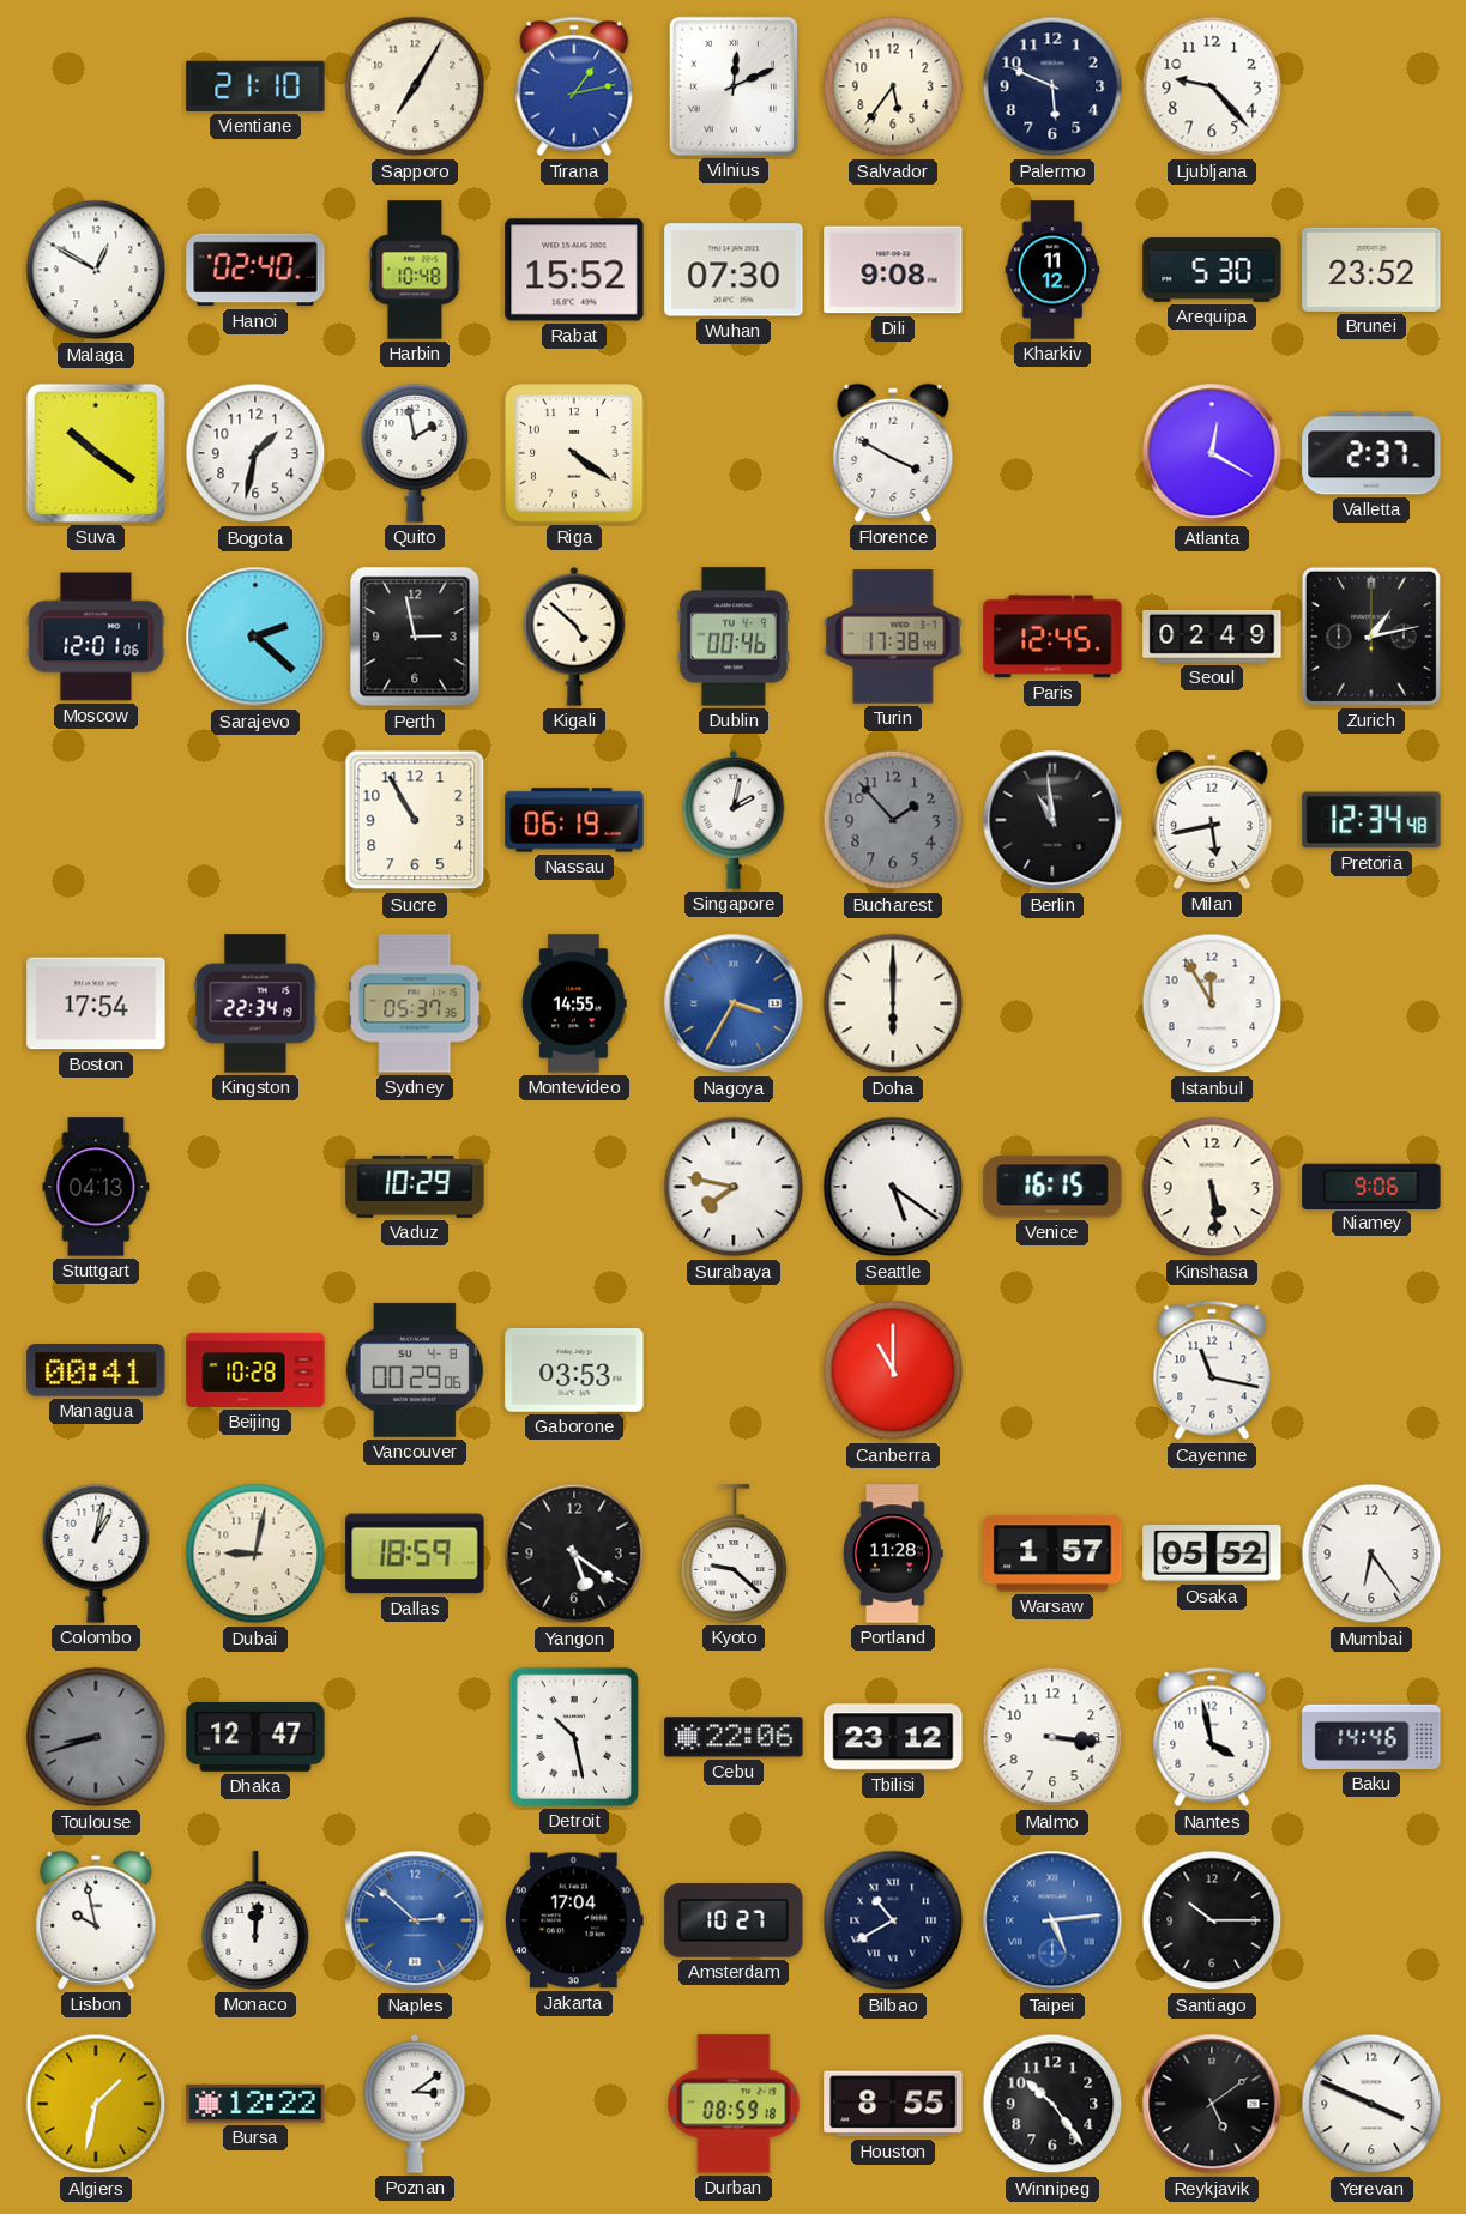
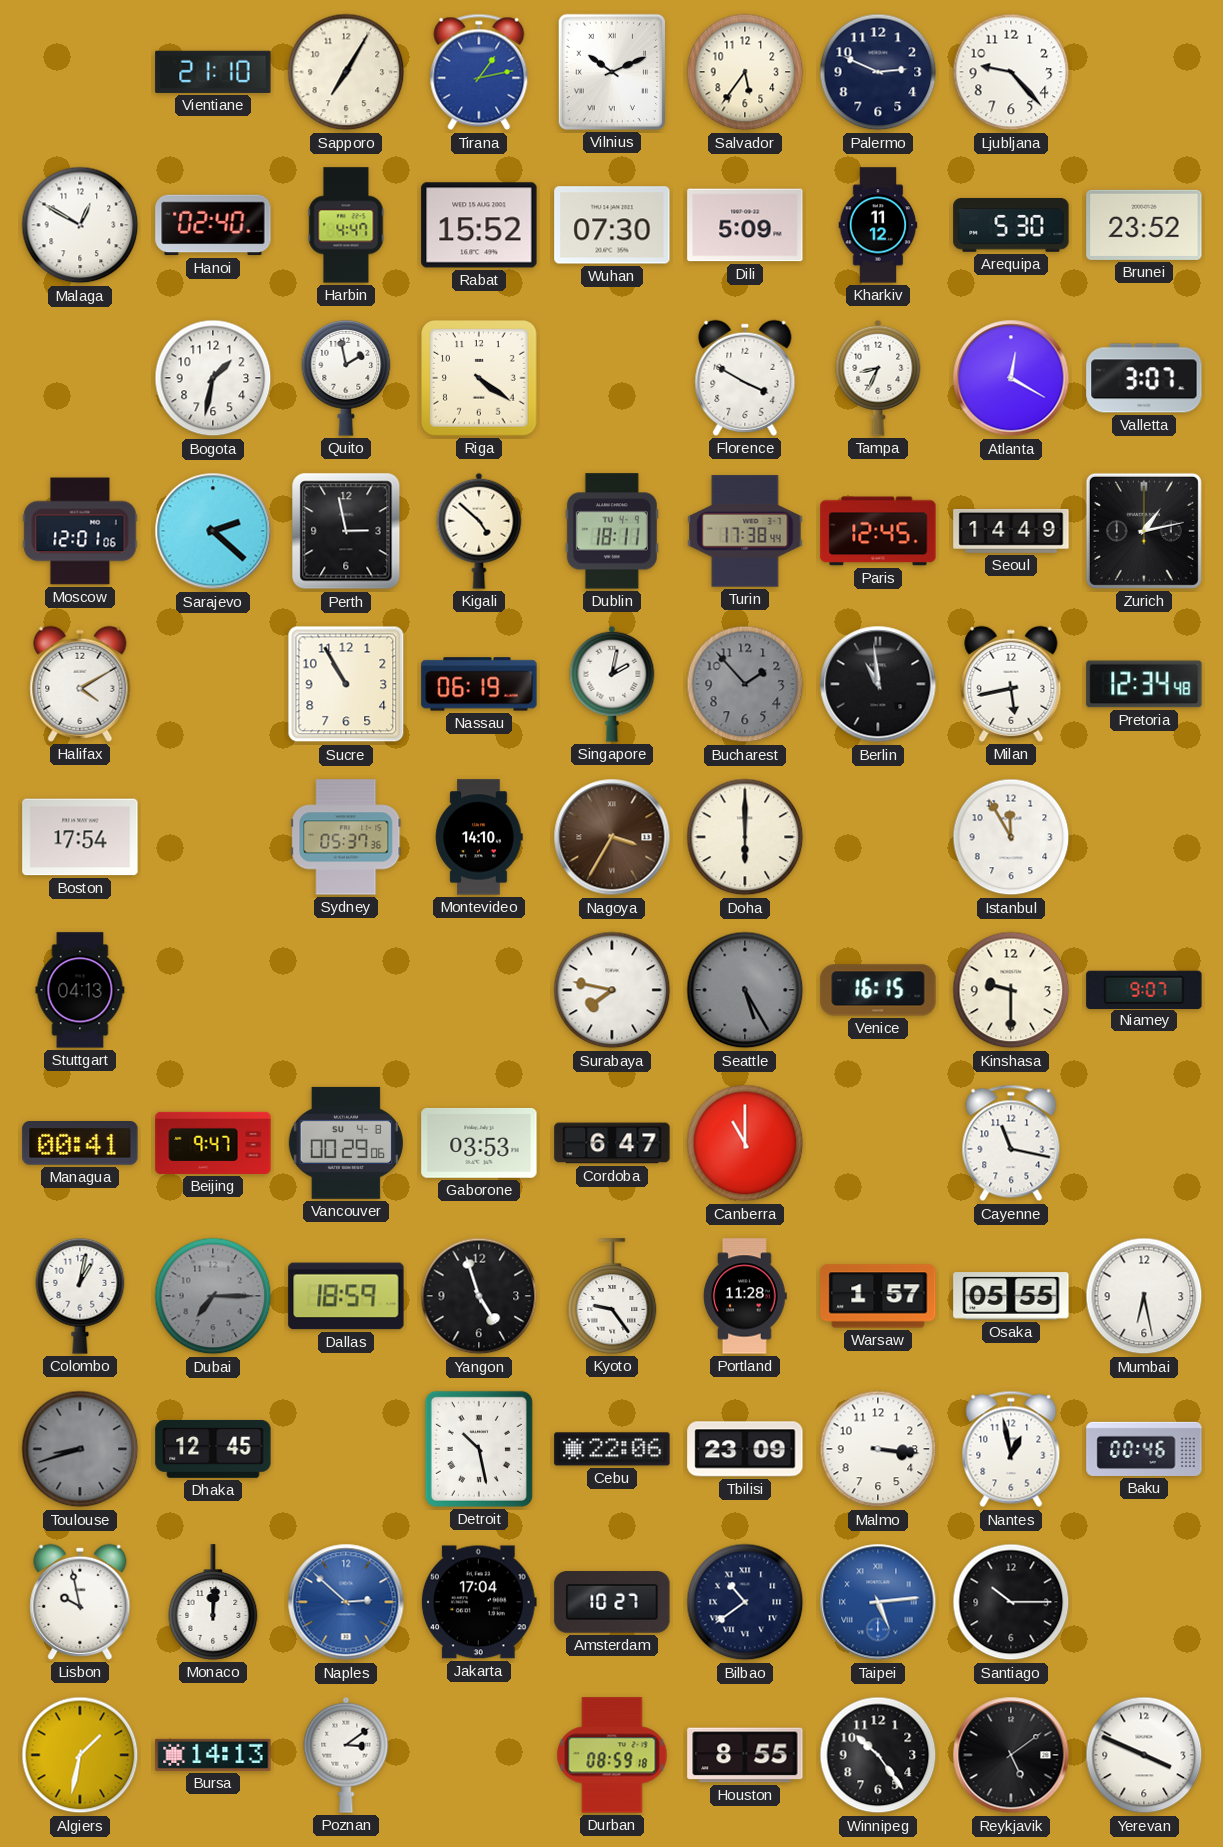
Vilnius: 12:11 -> 10:11 (612, 72)
Palermo: 5:49 -> 2:49 (878, 72)
Harbin: 10:48 -> 4:47 (346, 225)
Dili: 9:08 -> 5:09 (745, 225)
Suva: 10:21 -> none (96, 453)
Tampa: none -> 8:34 (878, 378)
Valletta: 2:37 -> 3:07 (1144, 378)
Dublin: 00:46 -> 18:11 (612, 531)
Seoul: 02:49 -> 14:49 (1011, 531)
Halifax: none -> 4:10 (80, 684)
Kingston: 22:34 -> none (255, 1003)
Montevideo: 14:55 -> 14:10 (479, 837)
Nagoya dial: blue -> brown (612, 837)
Vaduz: 10:29 -> none (415, 1187)
Seattle: 5:21 -> 5:25 (745, 990)
Seattle dial: white -> grey (745, 990)
Kinshasa: 5:29 -> 9:30 (1011, 990)
Niamey: 9:06 -> 9:07 (1144, 989)
Beijing: 10:28 -> 9:47 (213, 1143)
Cordoba: none -> 6:47 (612, 1143)
Dubai: 9:02 -> 7:15 (213, 1296)
Dubai dial: cream -> grey (213, 1296)
Yangon: 5:21 -> 4:57 (479, 1296)
Kyoto: 9:22 -> 9:24 (612, 1296)
Osaka: 05:52 -> 05:55 (1011, 1296)
Mumbai: 6:24 -> 6:28 (1144, 1296)
Dhaka: 12:47 -> 12:45 (213, 1449)
Tbilisi: 23:12 -> 23:09 (745, 1449)
Nantes: 3:58 -> 12:58 (1011, 1449)
Baku: 14:46 -> 00:46 (1144, 1449)
Bilbao: 10:40 -> 10:39 (745, 1602)
Bursa: 12:22 -> 14:13 (213, 1755)
